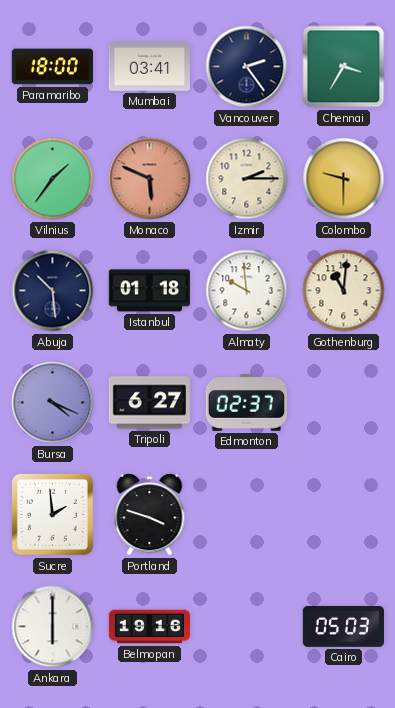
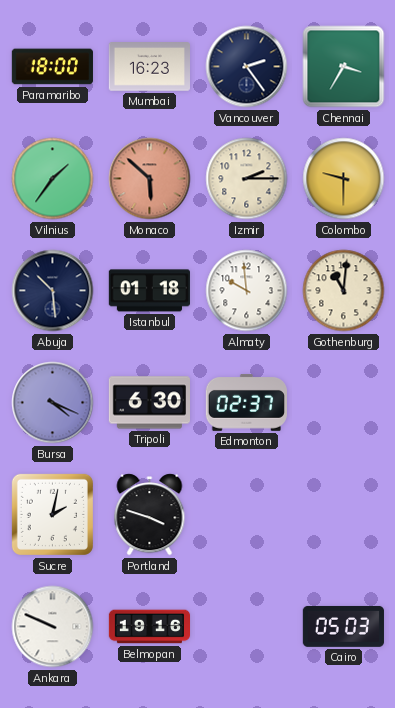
Mumbai: 03:41 -> 16:23 (149, 67)
Monaco: 5:49 -> 5:52 (150, 179)
Tripoli: 6:27 -> 6:30 (149, 403)
Sucre: 1:59 -> 2:02 (52, 514)
Ankara: 6:00 -> 9:49 (53, 627)
